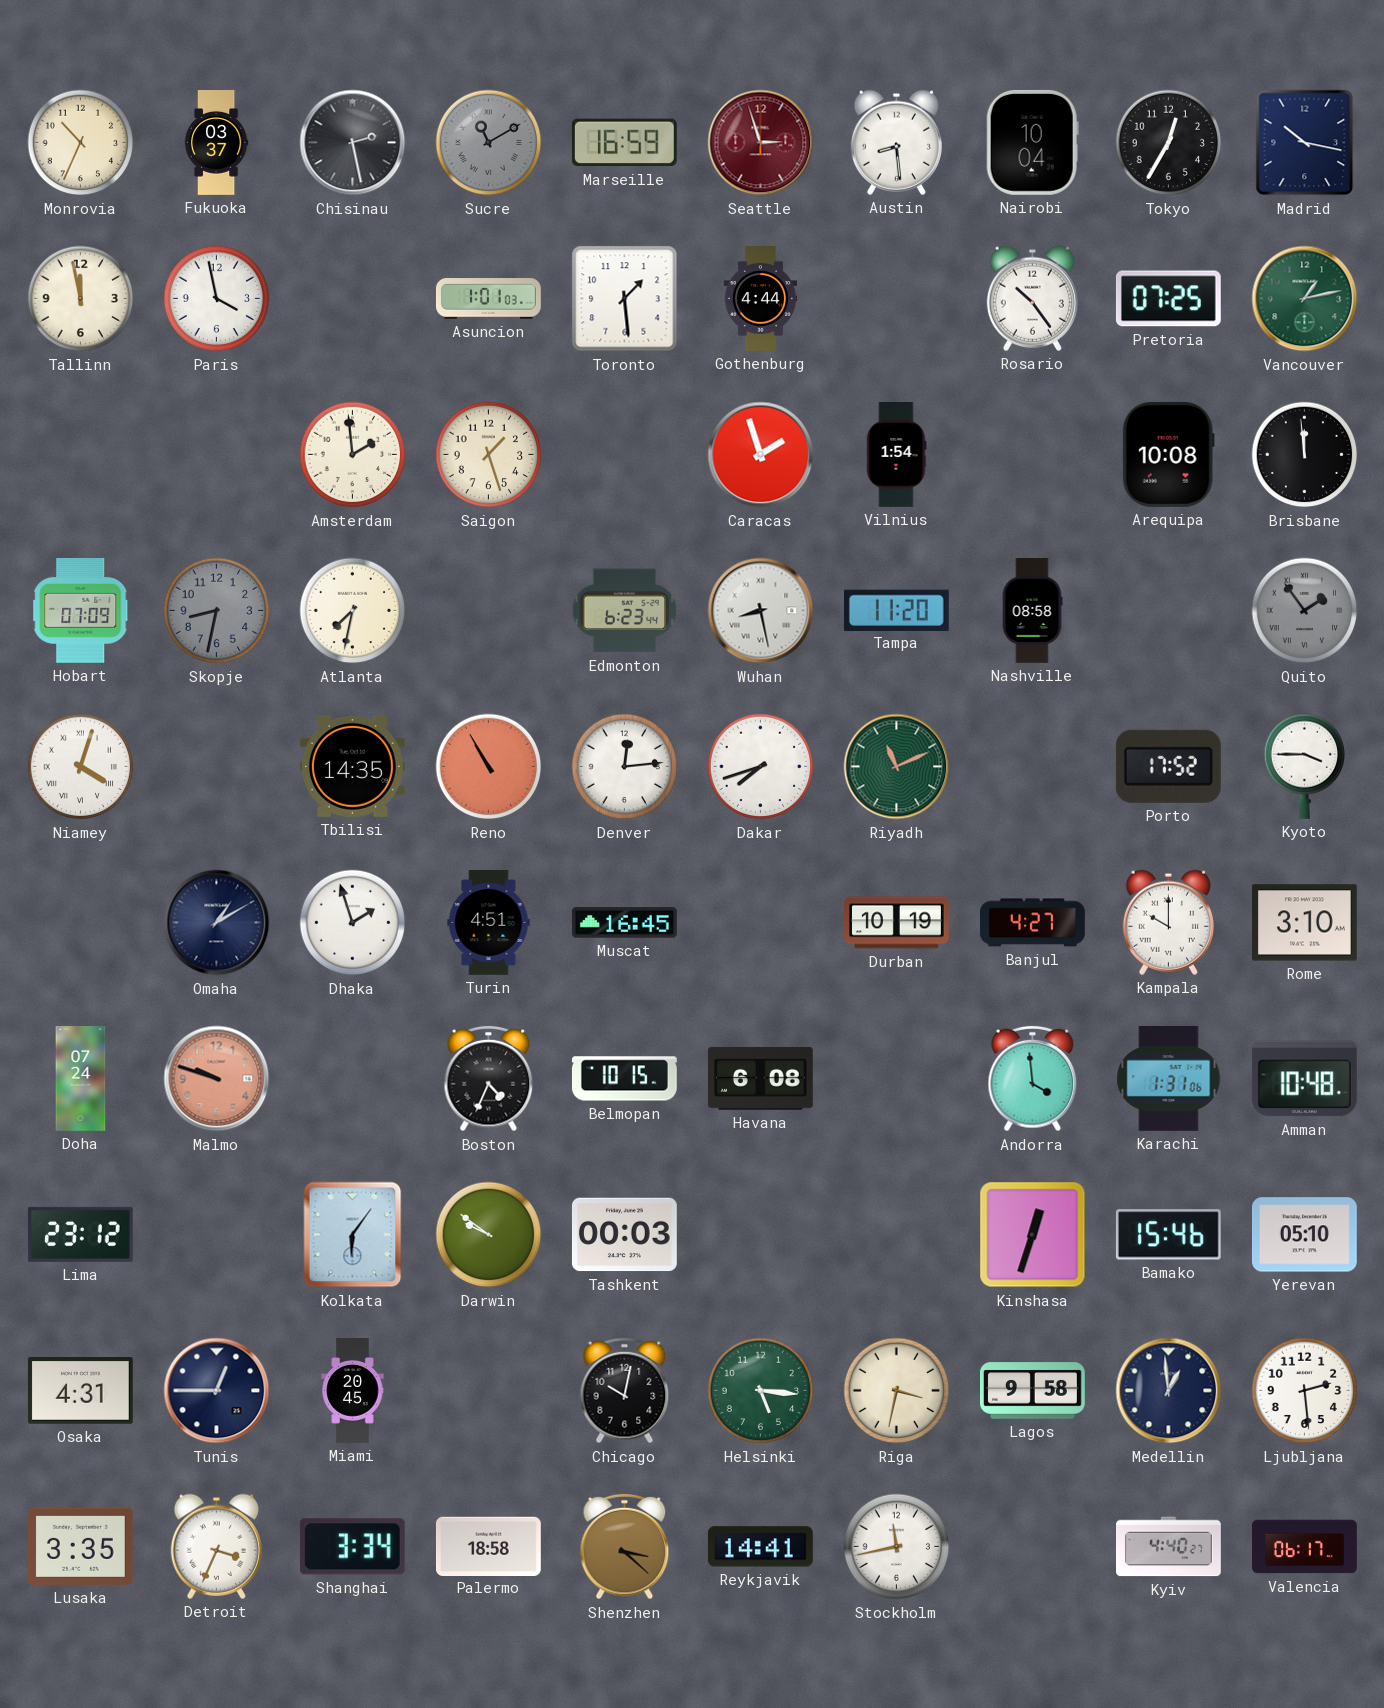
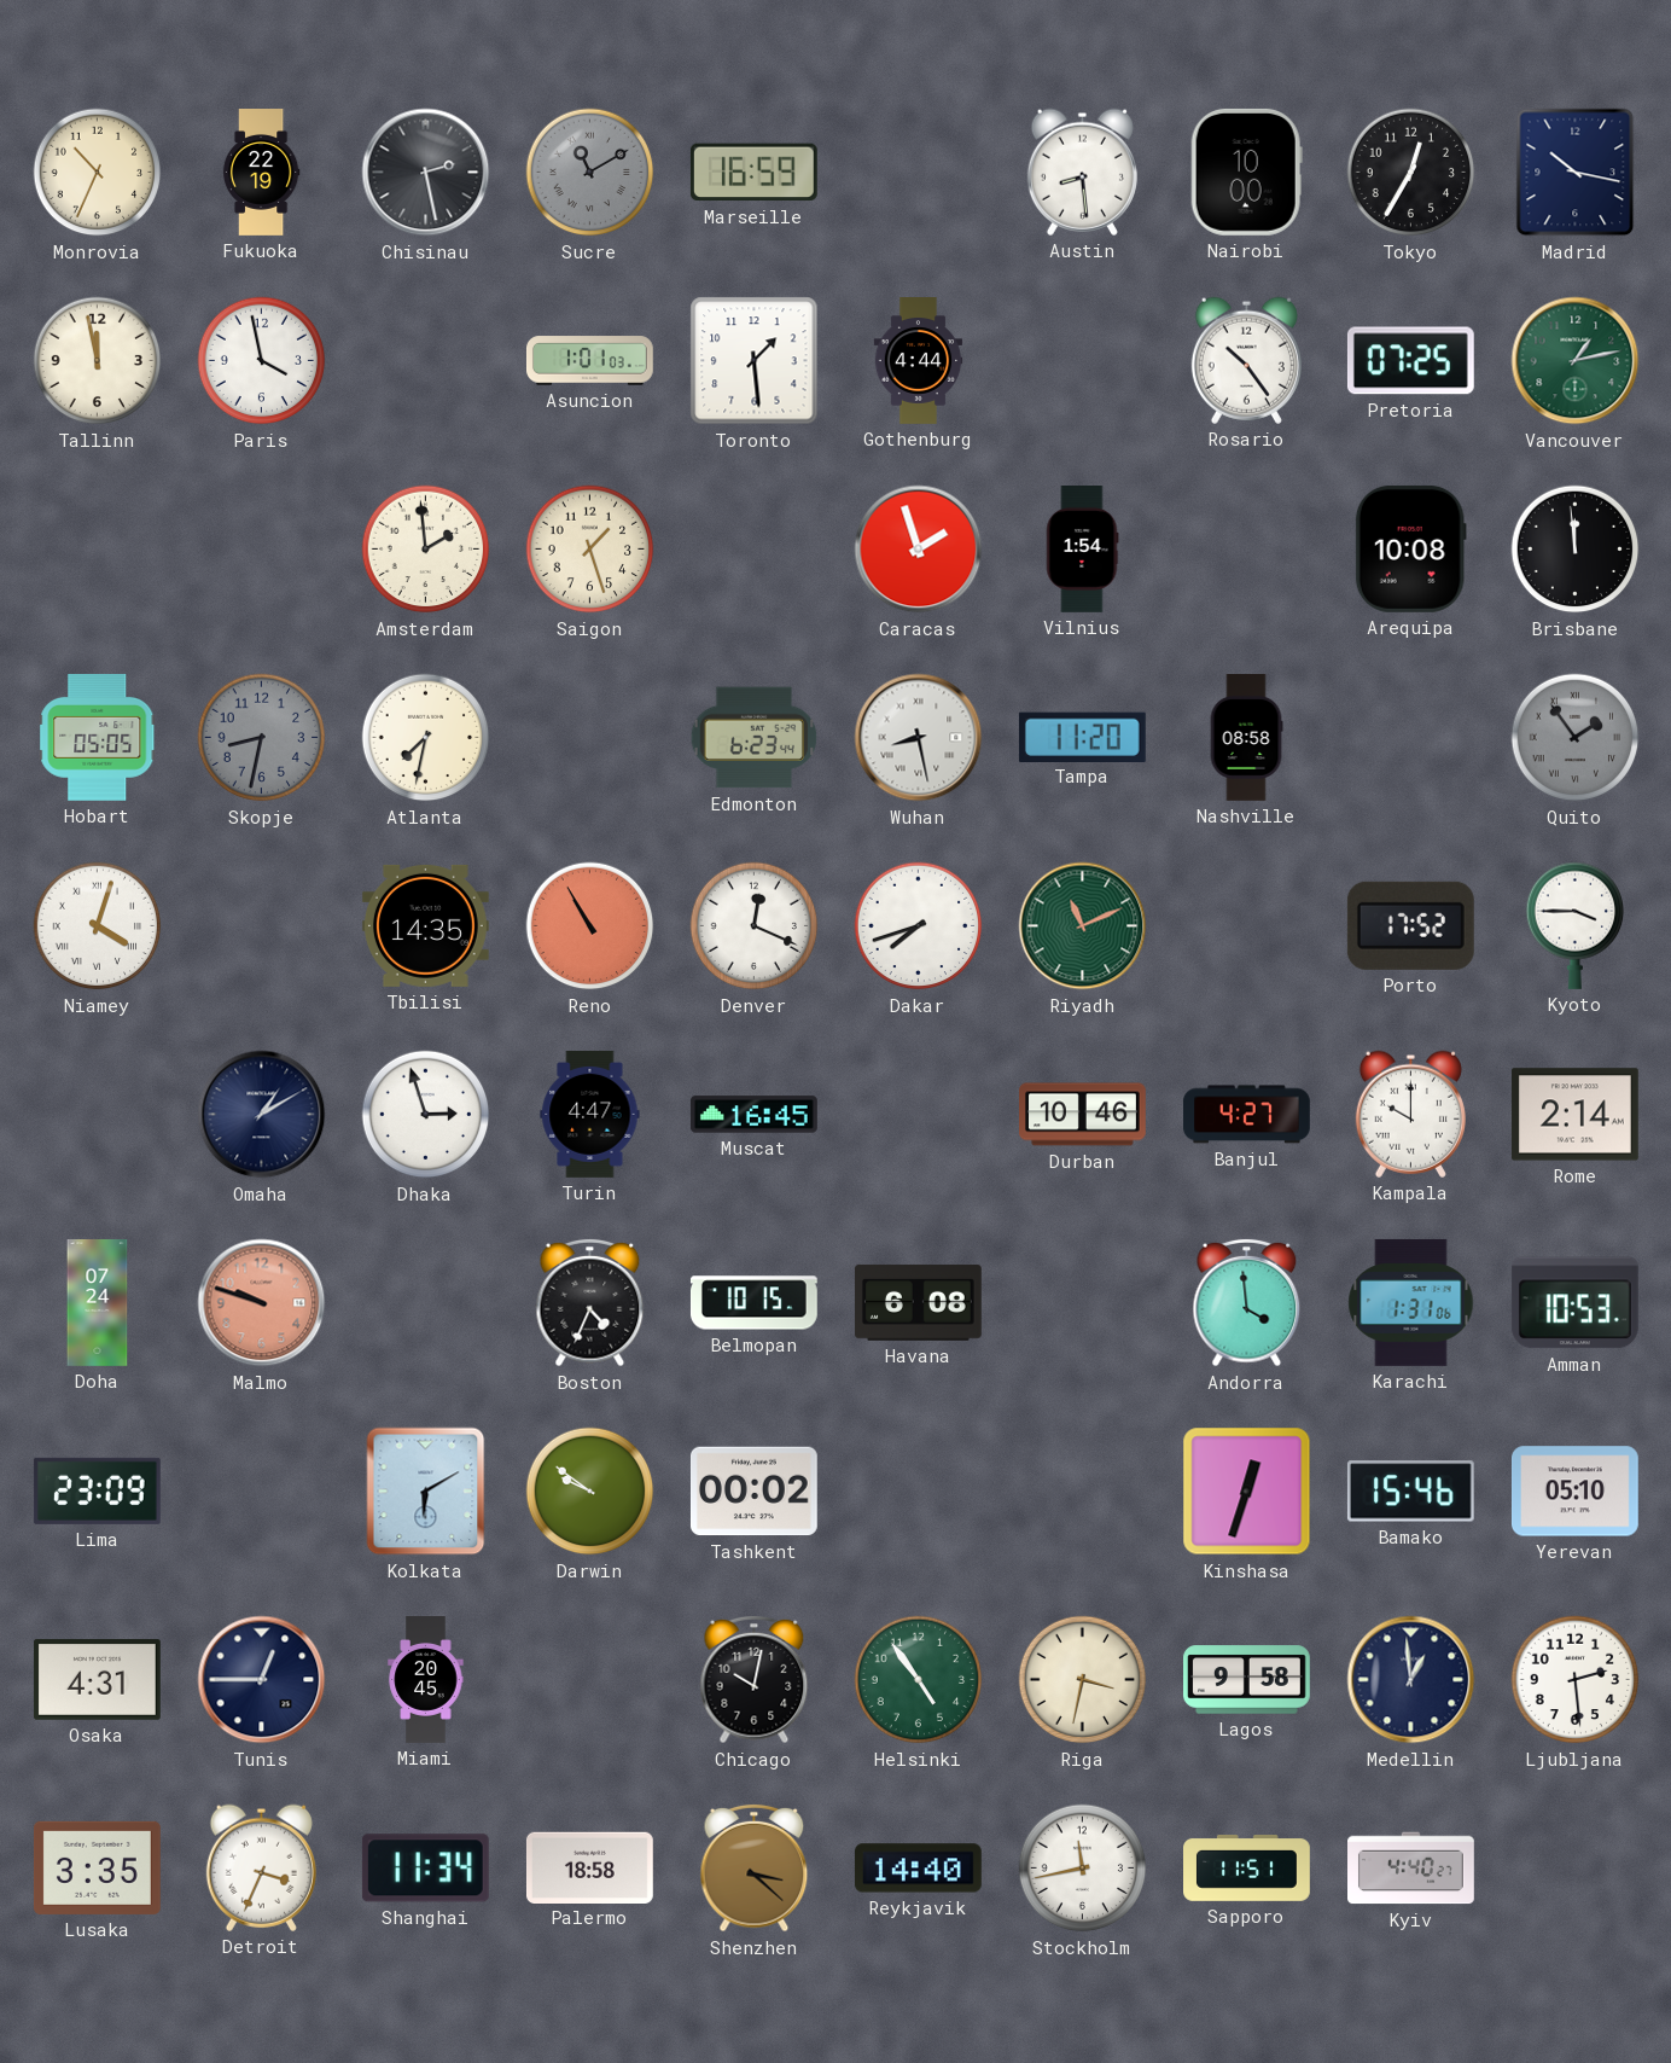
Fukuoka: 03:37 -> 22:19 (261, 173)
Seattle: 2:57 -> none (761, 143)
Nairobi: 10:04 -> 10:00 (1246, 172)
Hobart: 07:09 -> 05:05 (98, 737)
Denver: 12:14 -> 12:19 (755, 926)
Dhaka: 1:57 -> 2:57 (426, 1115)
Turin: 4:51 -> 4:47 (590, 1114)
Durban: 10:19 -> 10:46 (1083, 1115)
Rome: 3:10 -> 2:14 (1574, 1115)
Amman: 10:48 -> 10:53 (1574, 1303)
Lima: 23:12 -> 23:09 (97, 1490)
Kolkata: 6:06 -> 6:10 (426, 1492)
Tashkent: 00:03 -> 00:02 (753, 1492)
Helsinki: 5:16 -> 4:54 (919, 1680)
Shanghai: 3:34 -> 11:34 (425, 1869)
Reykjavik: 14:41 -> 14:40 (918, 1869)
Sapporo: none -> 11:51 (1247, 1869)
Valencia: 06:17 -> none (1305, 1547)
